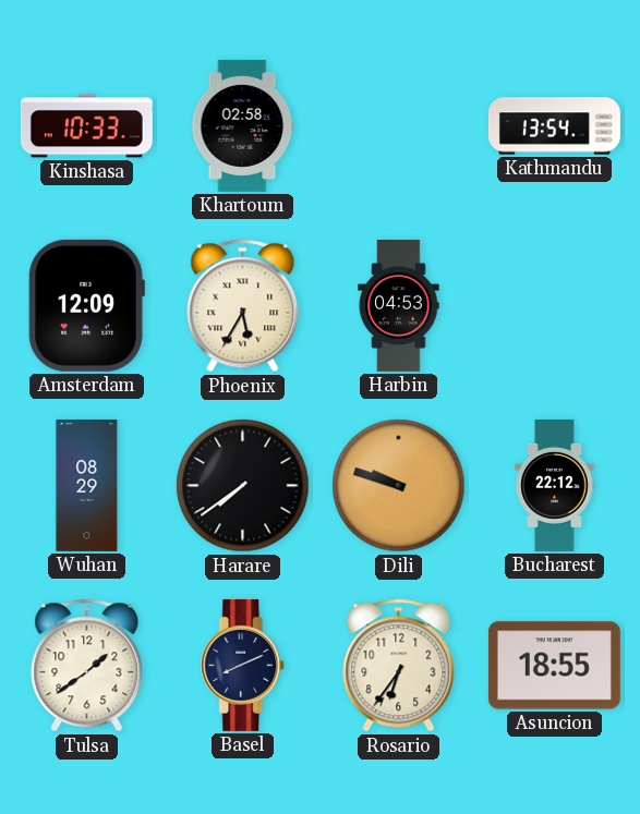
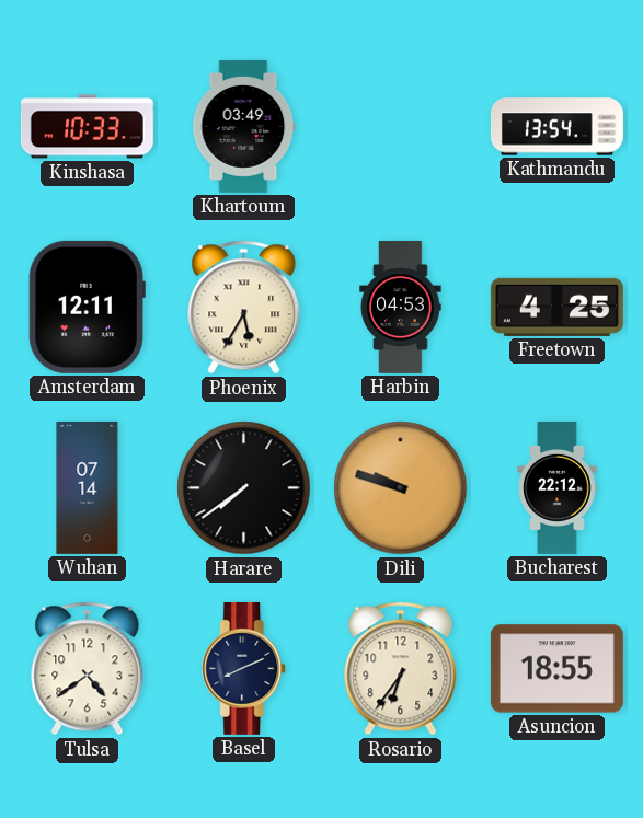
Khartoum: 02:58 -> 03:49 (244, 126)
Amsterdam: 12:09 -> 12:11 (87, 307)
Freetown: none -> 4:25 (556, 307)
Wuhan: 08:29 -> 07:14 (88, 487)
Tulsa: 1:39 -> 4:39 (88, 669)
